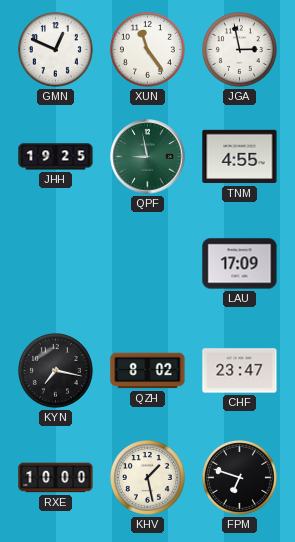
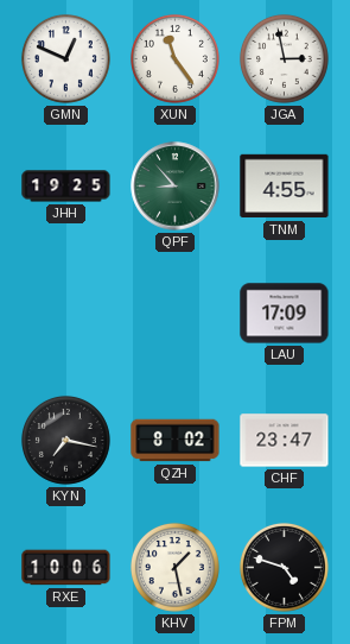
QPF: 8:58 -> 8:53 (176, 187)
RXE: 10:00 -> 10:06 (66, 568)
FPM: 6:48 -> 4:48 (284, 567)
